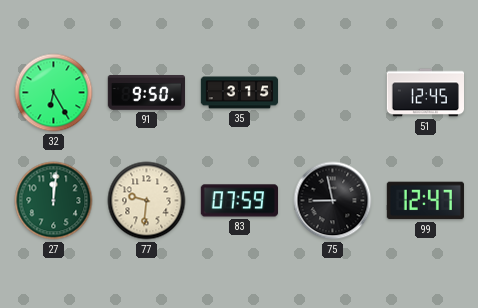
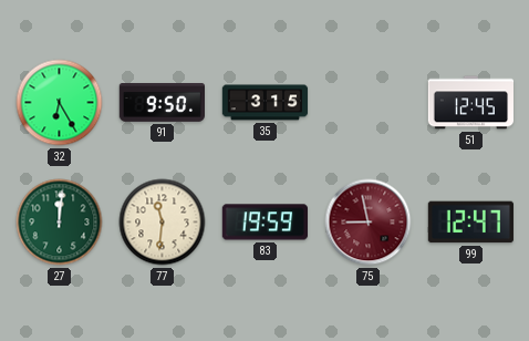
77: 9:31 -> 11:31 (163, 223)
83: 07:59 -> 19:59 (264, 223)
75 dial: black -> burgundy (369, 223)
